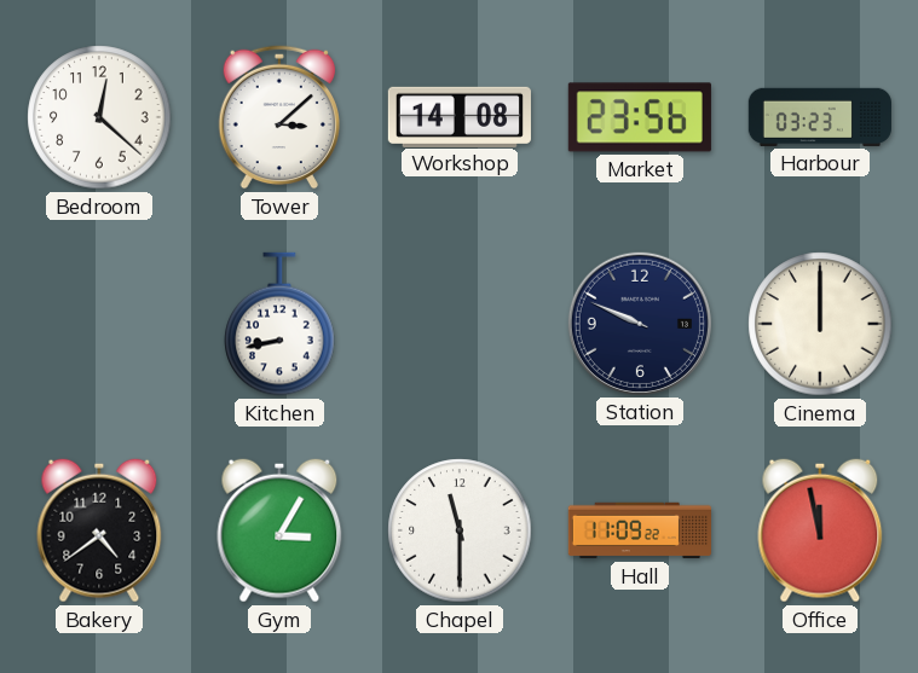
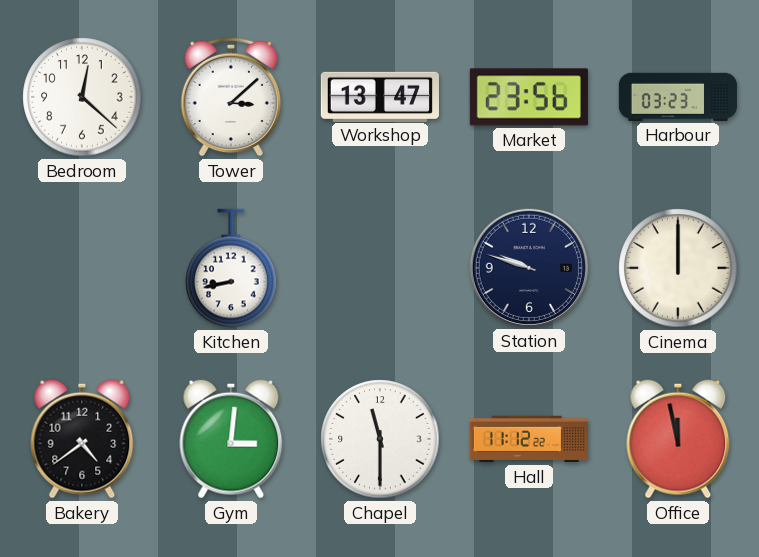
Workshop: 14:08 -> 13:47 (380, 96)
Station: 9:49 -> 9:48 (529, 268)
Gym: 3:05 -> 3:01 (231, 439)
Hall: 11:09 -> 11:12 (529, 439)
